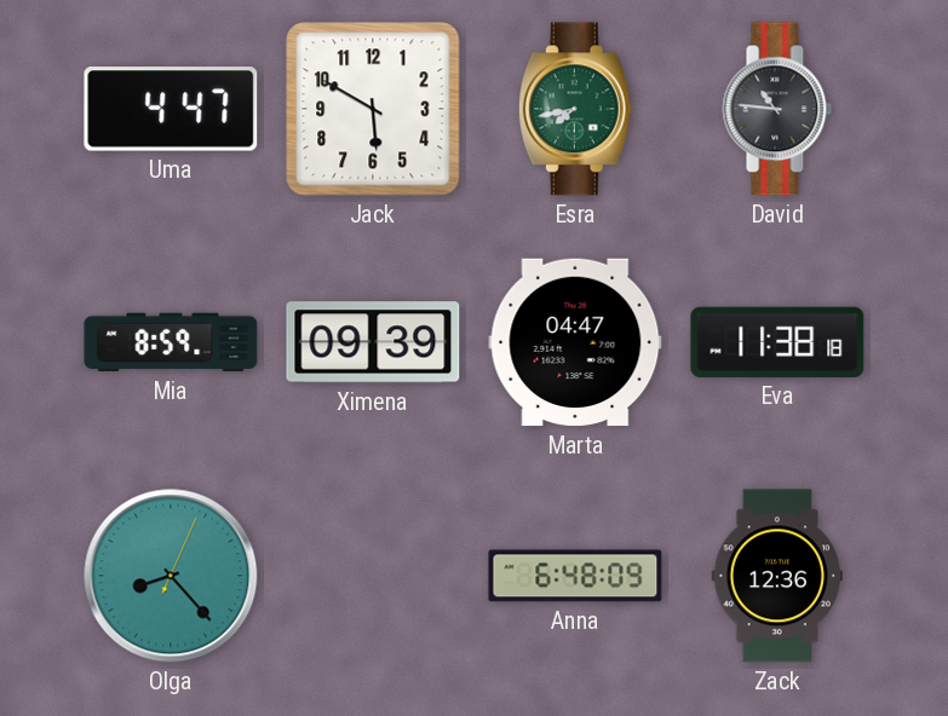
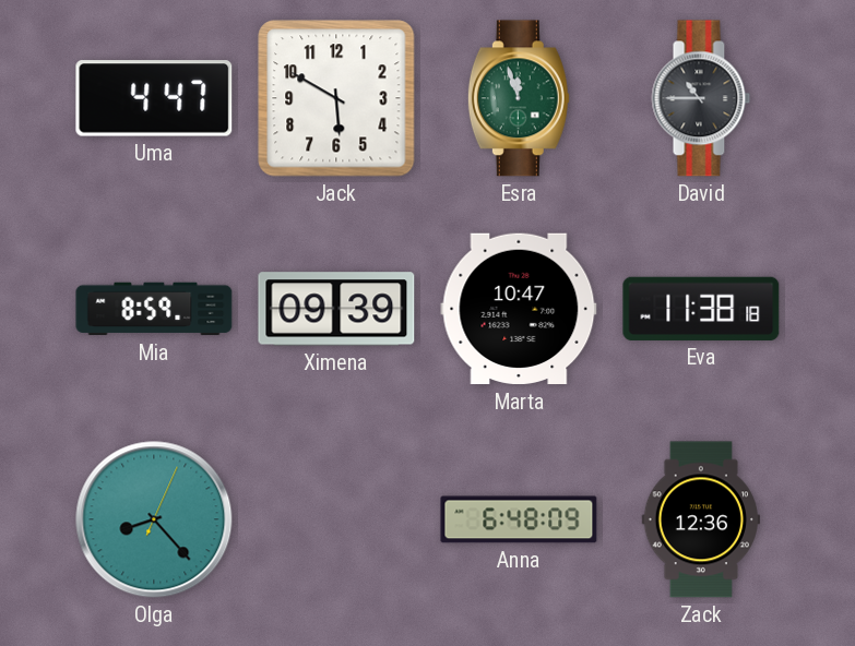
Esra: 7:43 -> 11:57 (519, 98)
David: 10:46 -> 10:45 (701, 98)
Marta: 04:47 -> 10:47 (519, 309)
